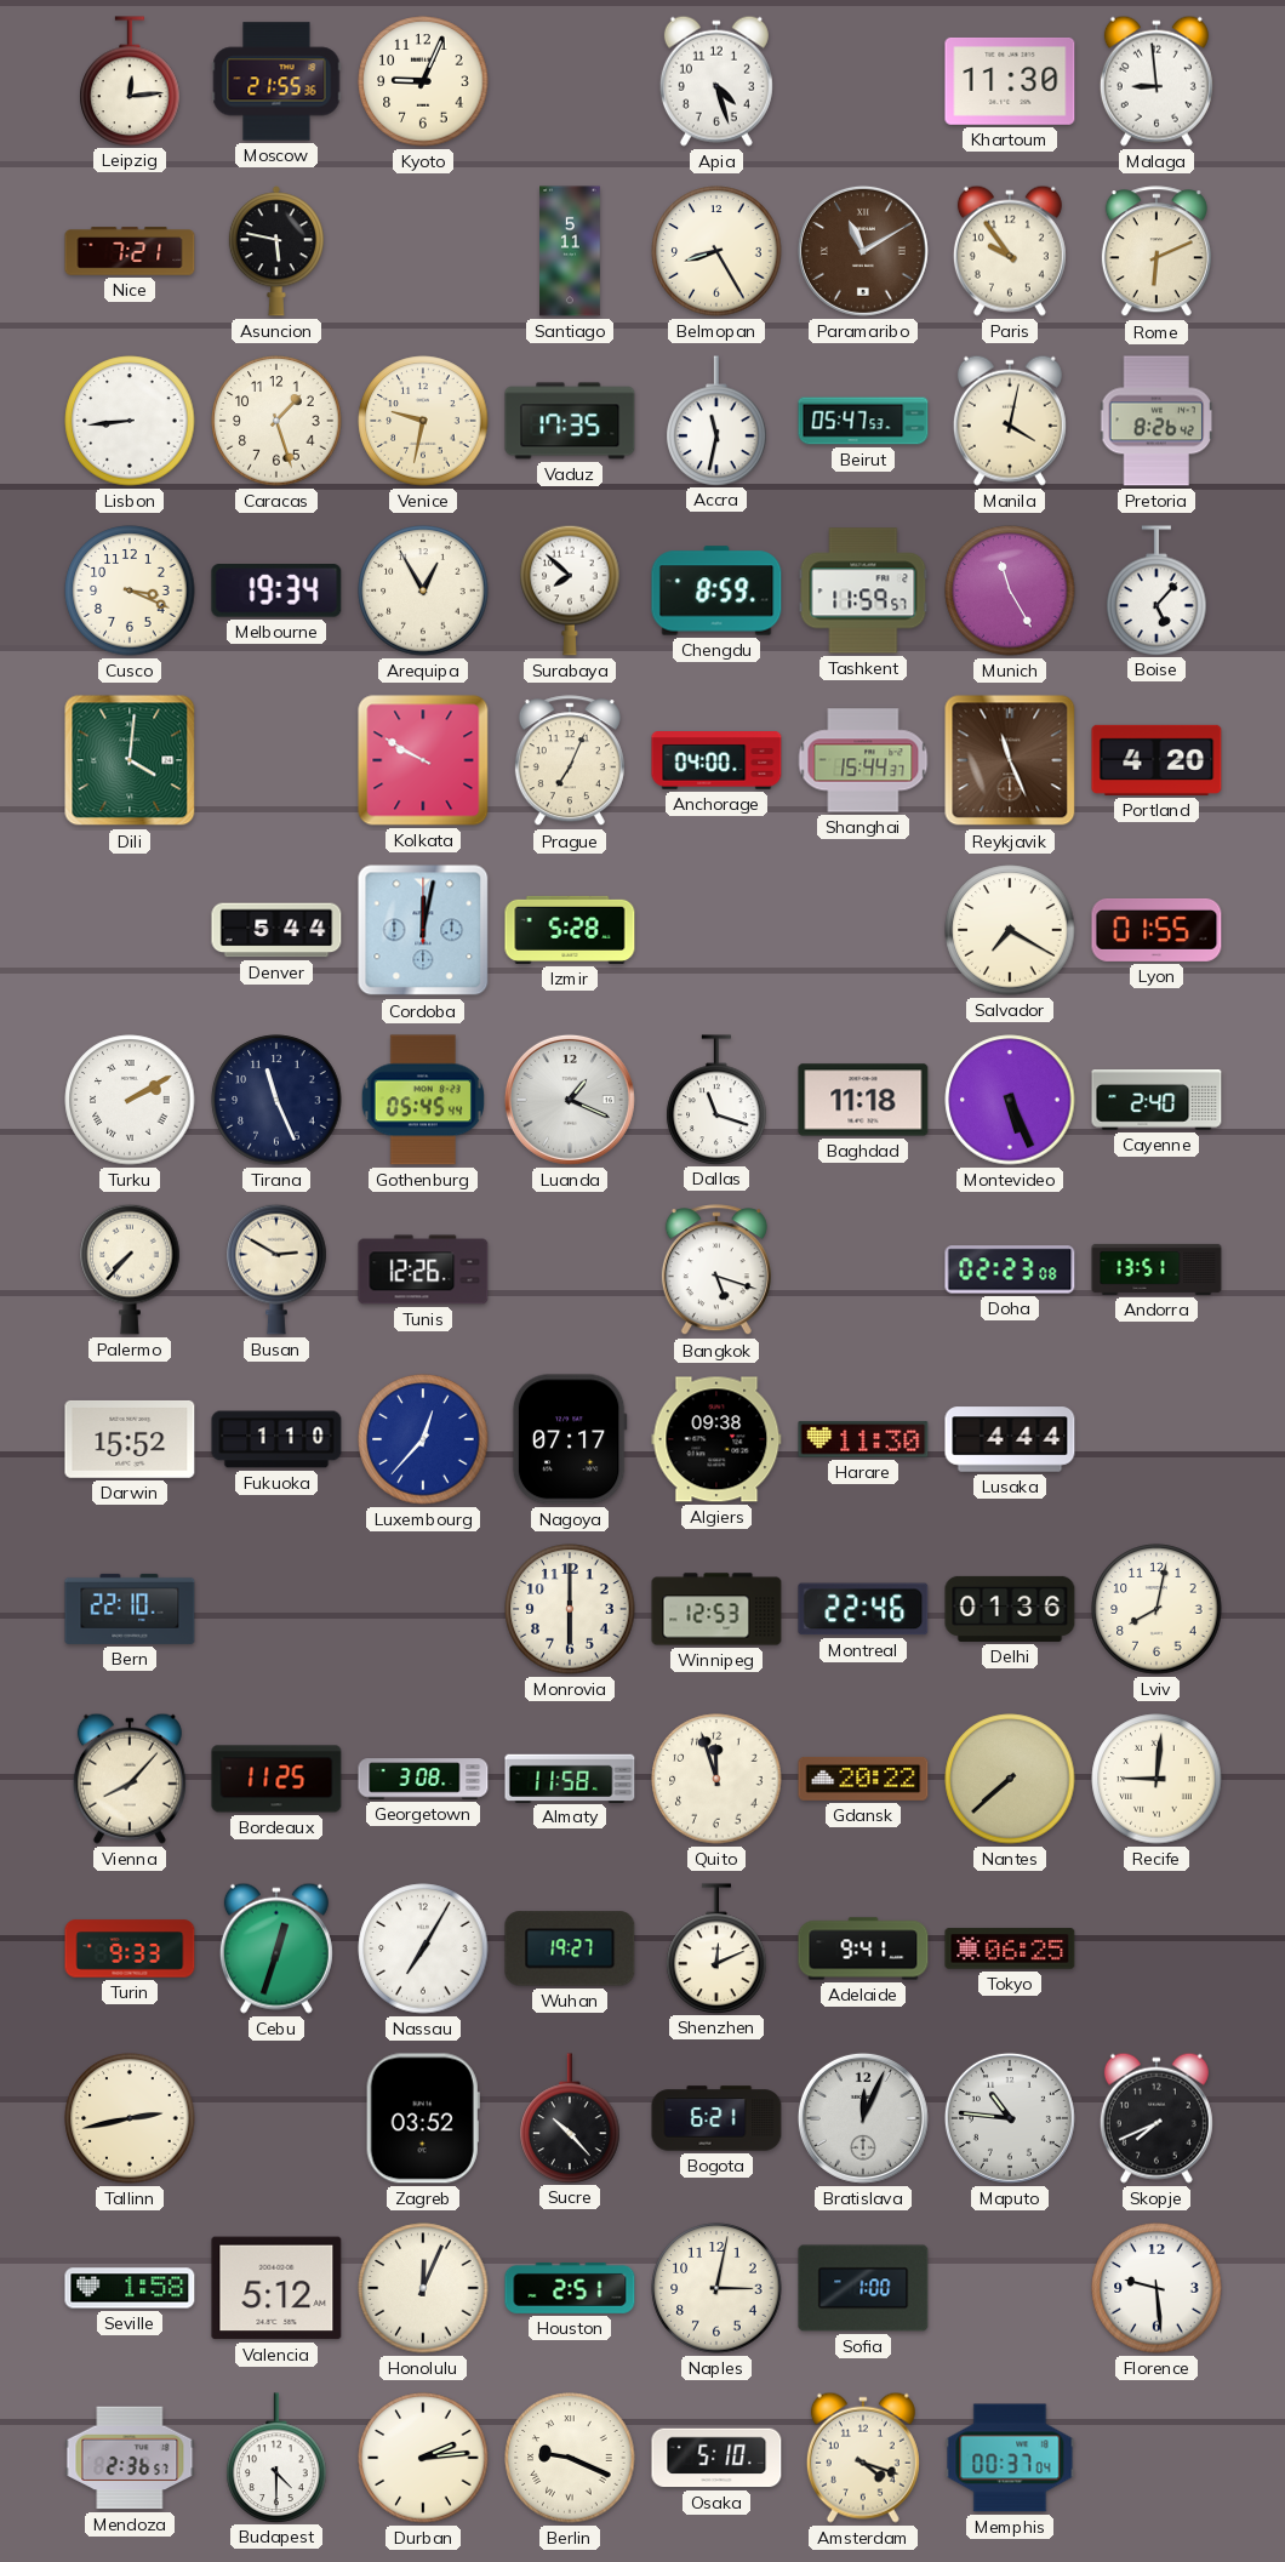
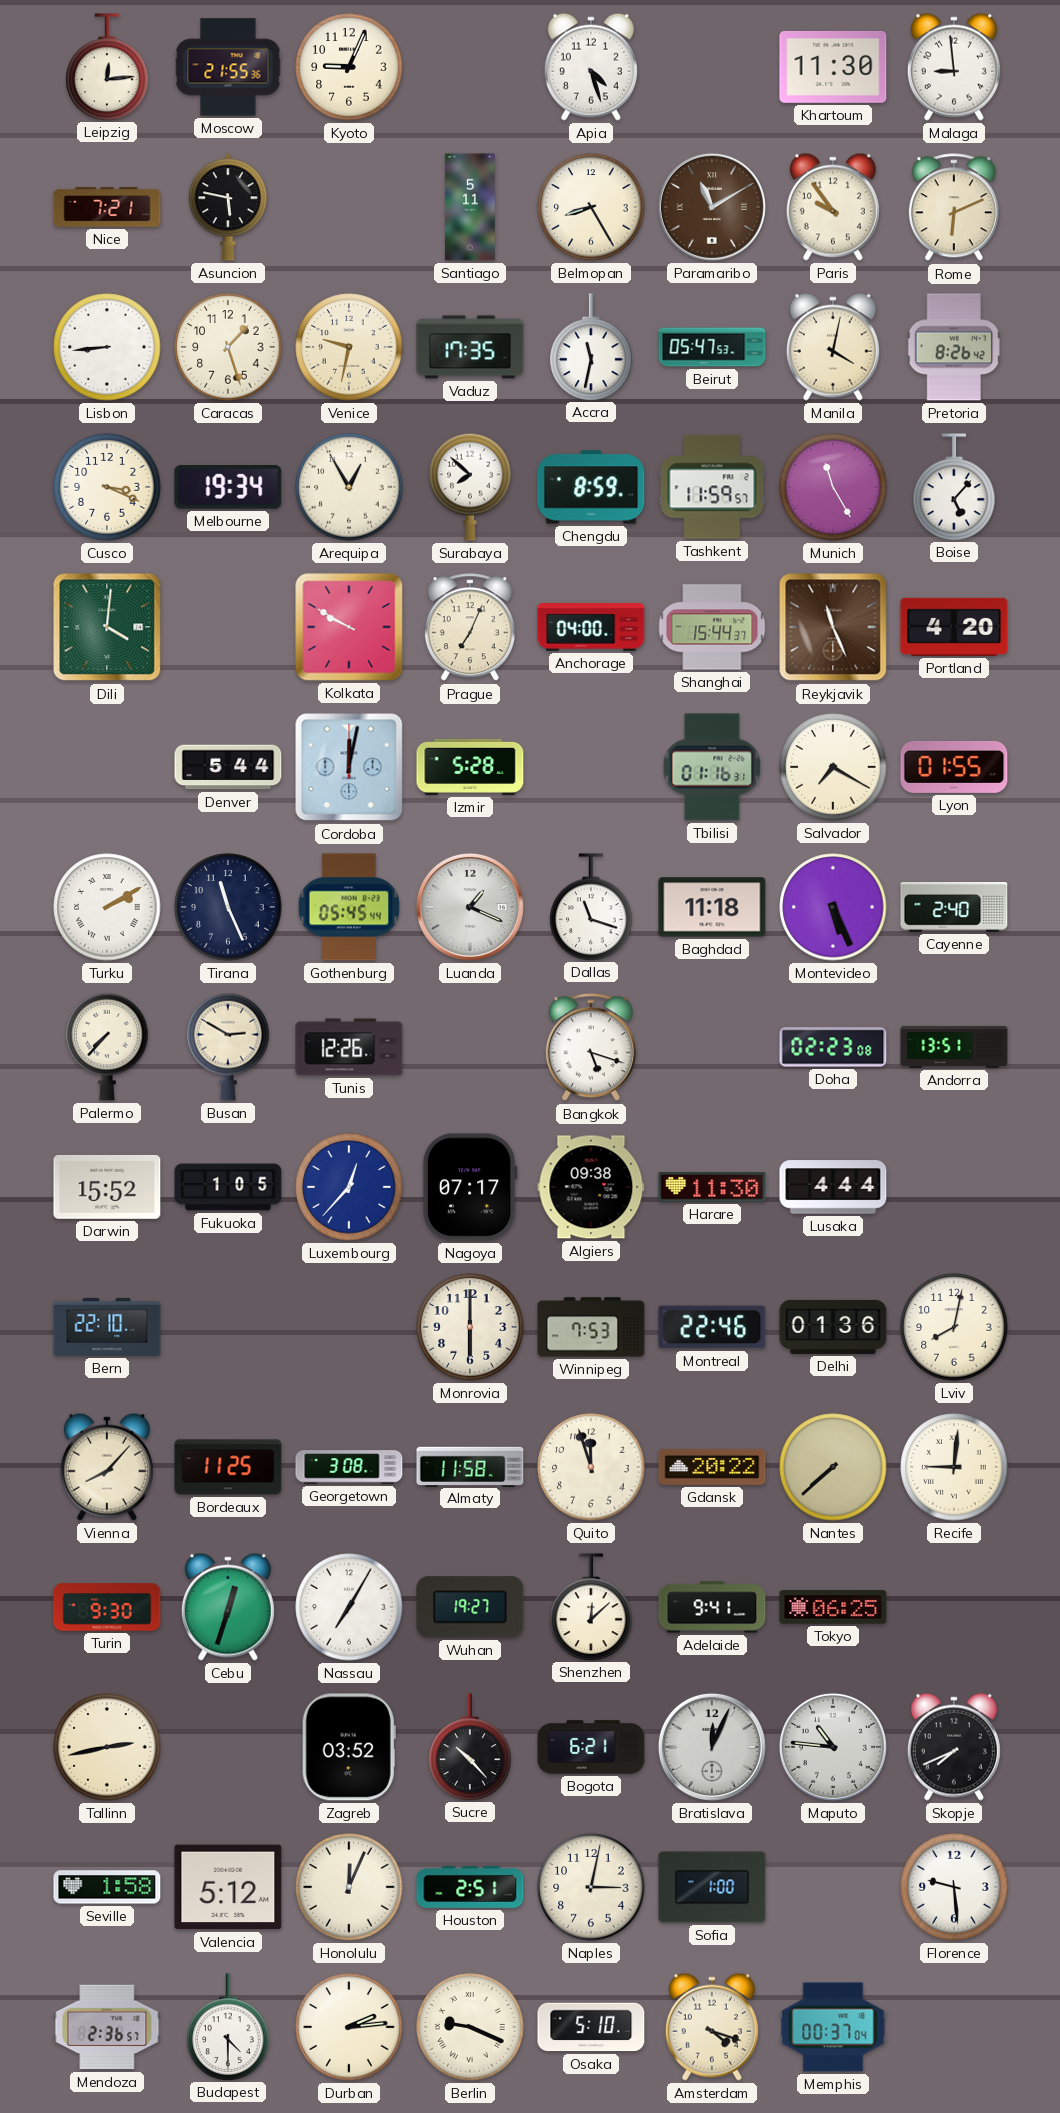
Tbilisi: none -> 01:16 (712, 767)
Fukuoka: 1:10 -> 1:05 (228, 1187)
Winnipeg: 12:53 -> 7:53 (591, 1327)
Turin: 9:33 -> 9:30 (107, 1607)
Shenzhen: 12:11 -> 12:08 (591, 1607)
